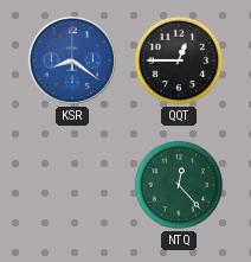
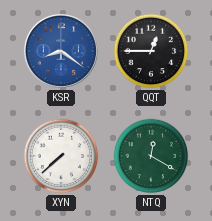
XYN: none -> 7:38 (61, 156)
NTQ: 12:23 -> 12:20 (151, 156)
